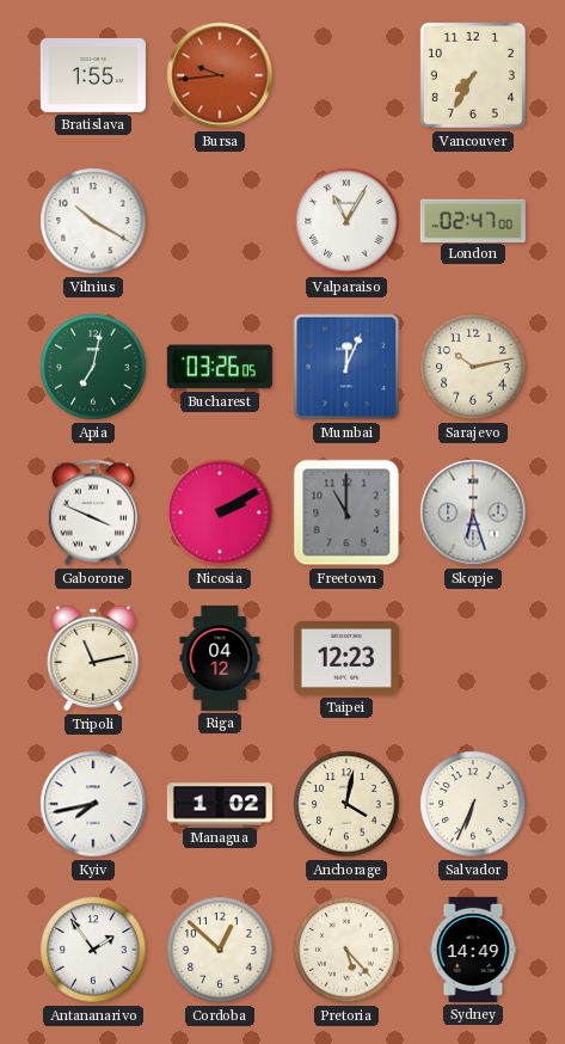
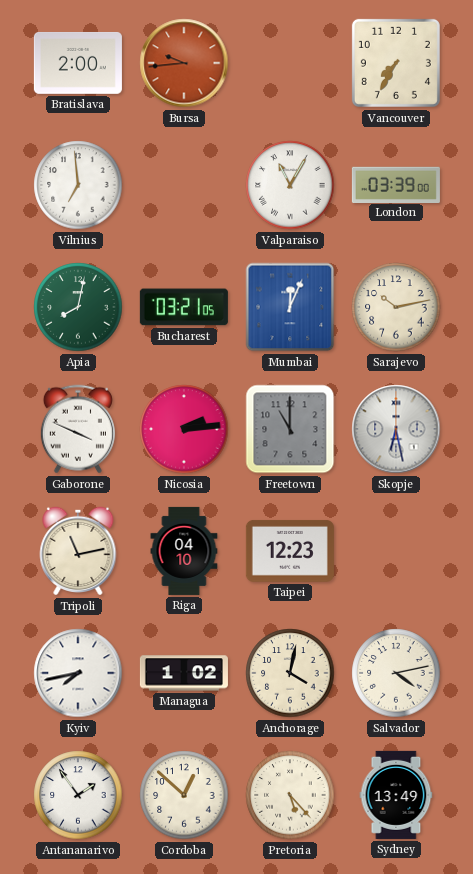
Bratislava: 1:55 -> 2:00 (78, 63)
Vilnius: 10:20 -> 6:59 (78, 185)
London: 02:47 -> 03:39 (396, 184)
Apia: 7:02 -> 8:02 (78, 307)
Bucharest: 03:26 -> 03:21 (184, 307)
Nicosia: 2:10 -> 2:14 (184, 429)
Skopje: 6:27 -> 6:28 (396, 429)
Riga: 04:12 -> 04:10 (184, 551)
Salvador: 6:34 -> 4:13 (396, 673)
Sydney: 14:49 -> 13:49 (396, 795)
